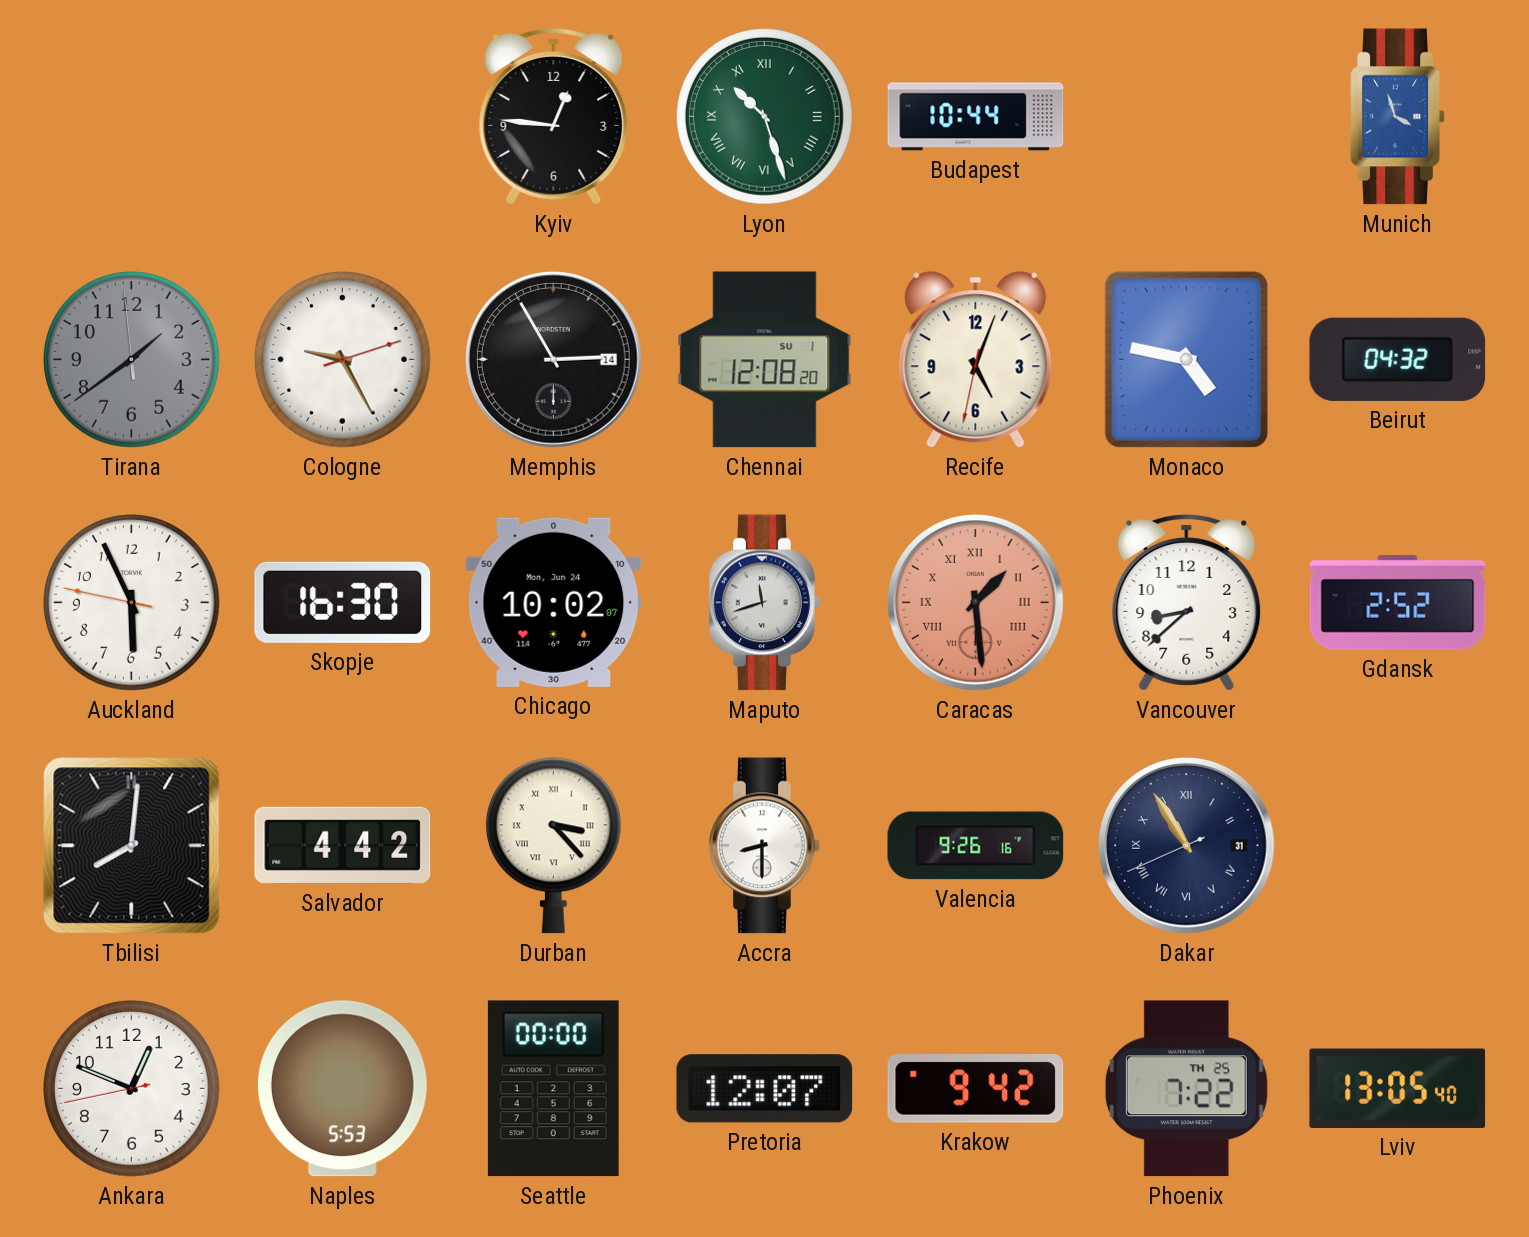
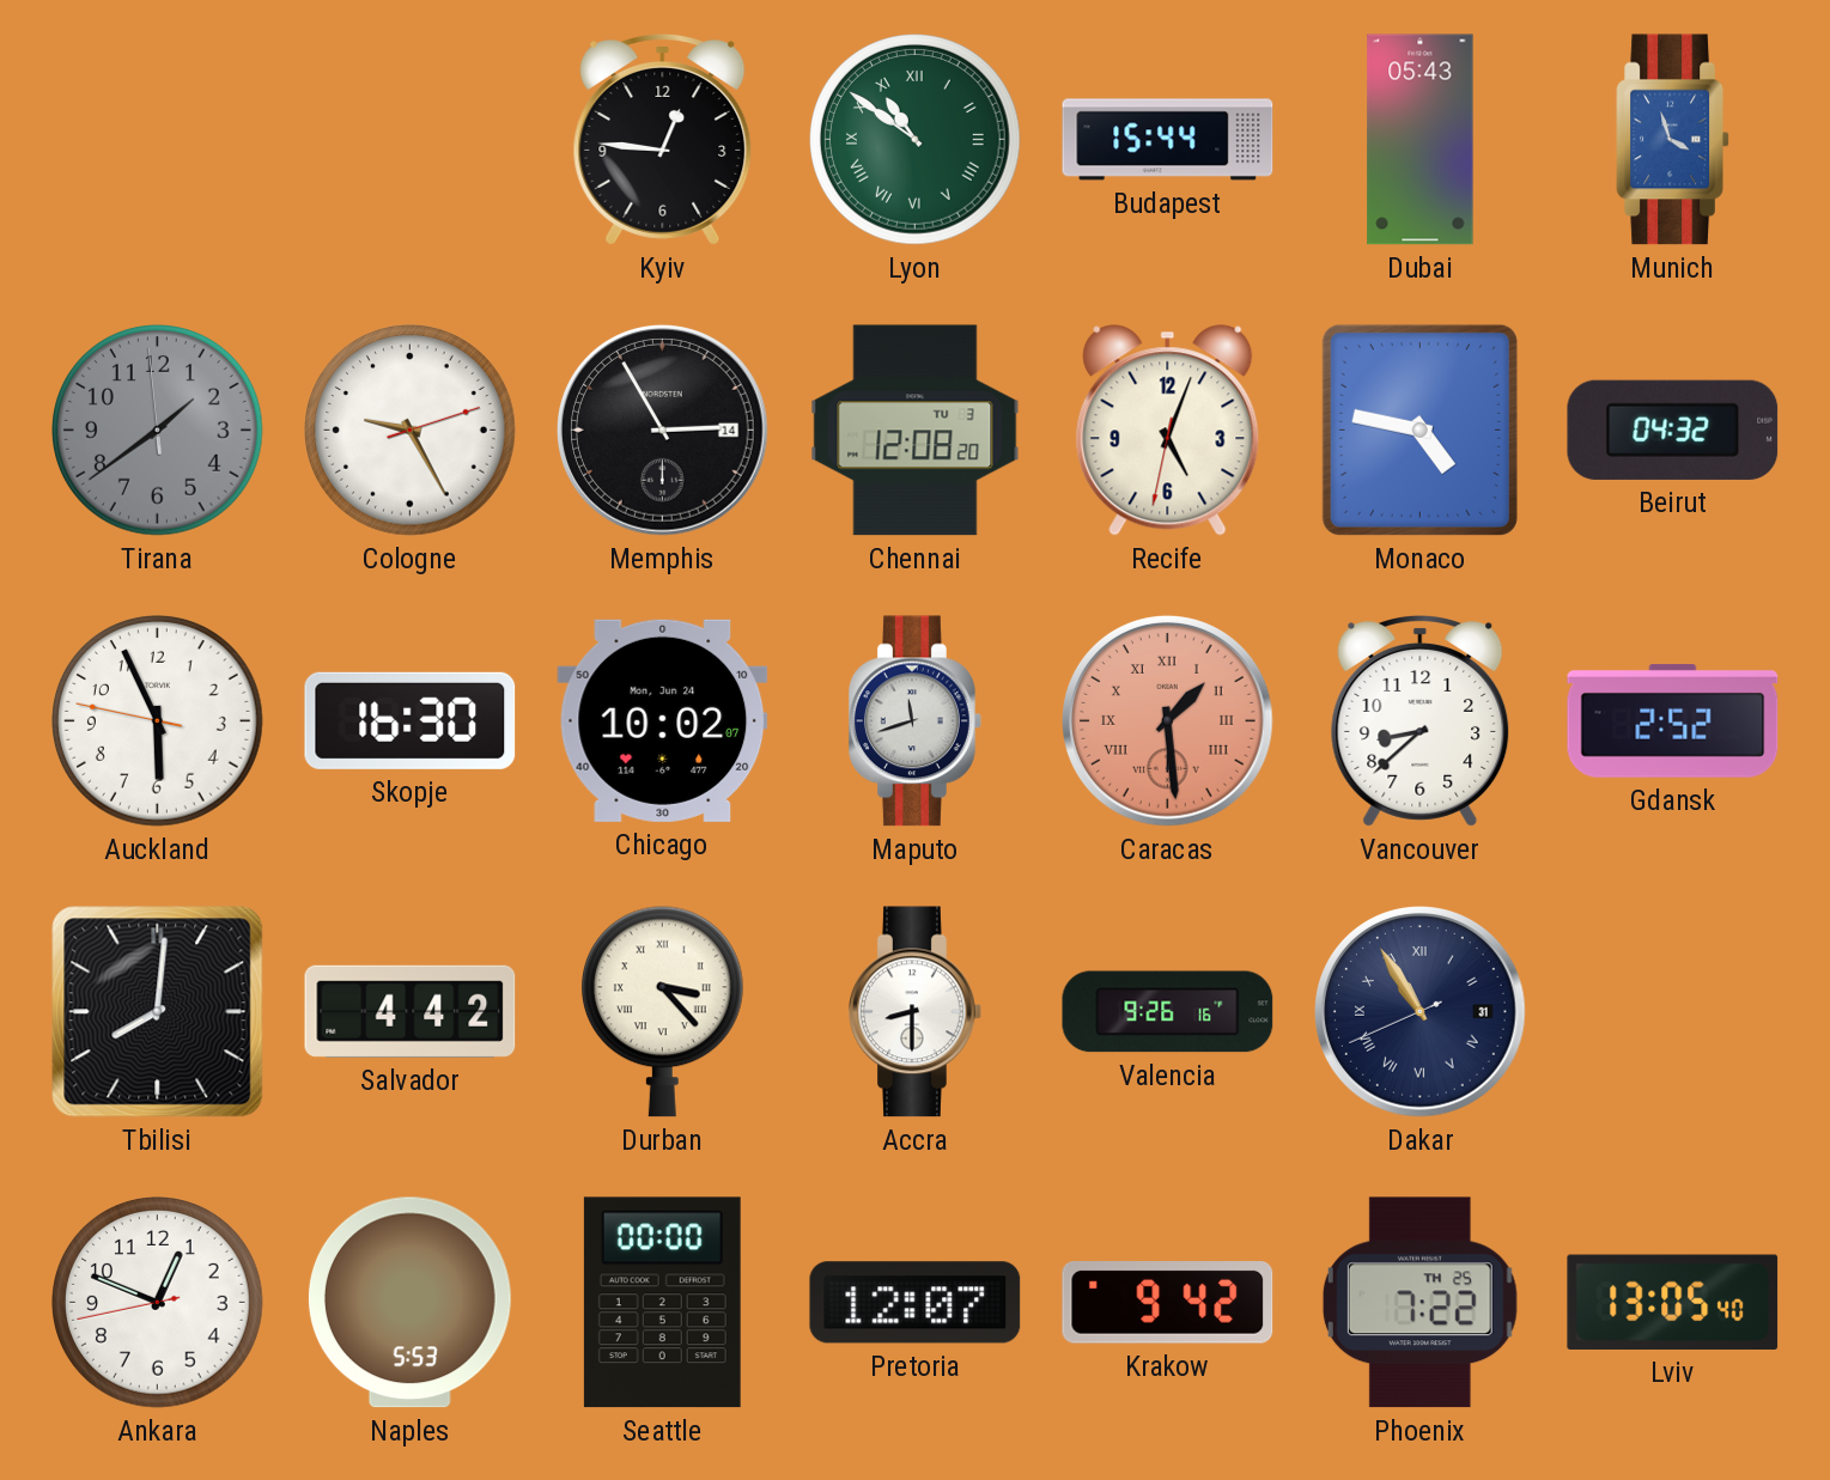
Lyon: 10:27 -> 10:51 (916, 140)
Budapest: 10:44 -> 15:44 (1168, 140)
Dubai: none -> 05:43 (1421, 140)
Chennai date: SU 1 -> TU 3 (916, 431)
